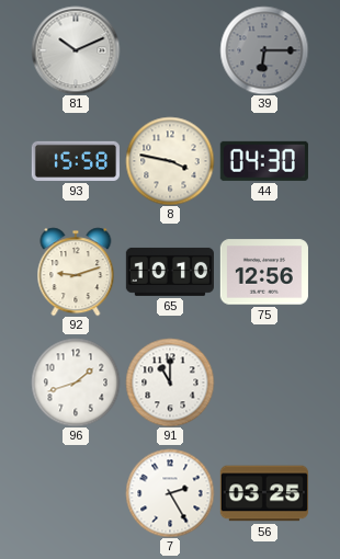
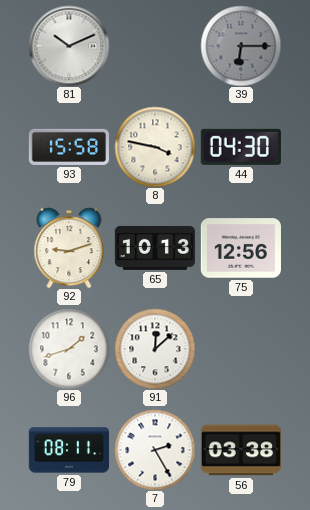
65: 10:10 -> 10:13 (155, 248)
91: 11:00 -> 12:08 (155, 349)
79: none -> 08:11 (68, 450)
56: 03:25 -> 03:38 (241, 450)
